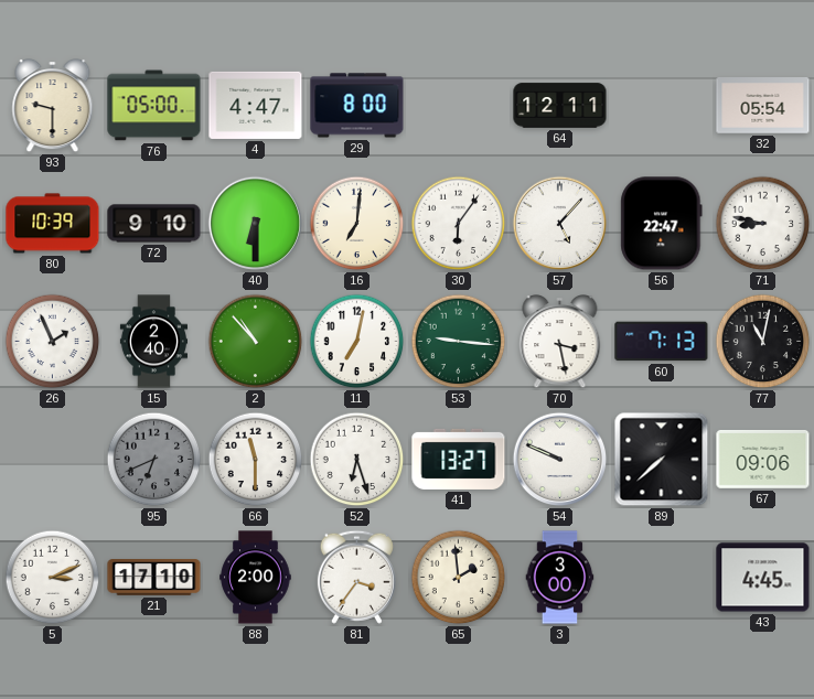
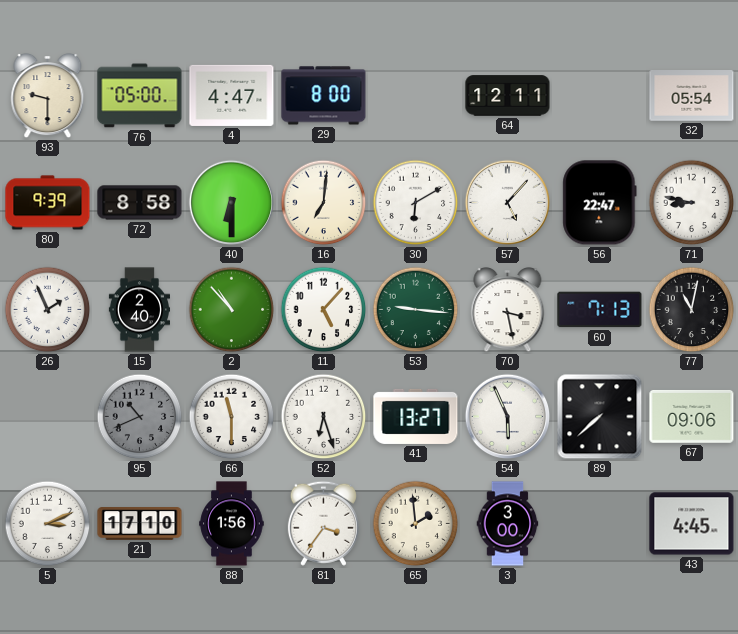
80: 10:39 -> 9:39 (48, 203)
72: 9:10 -> 8:58 (140, 203)
30: 6:06 -> 6:10 (416, 203)
11: 7:02 -> 5:07 (324, 310)
95: 6:41 -> 10:41 (140, 417)
54: 9:49 -> 5:56 (508, 417)
88: 2:00 -> 1:56 (232, 524)
